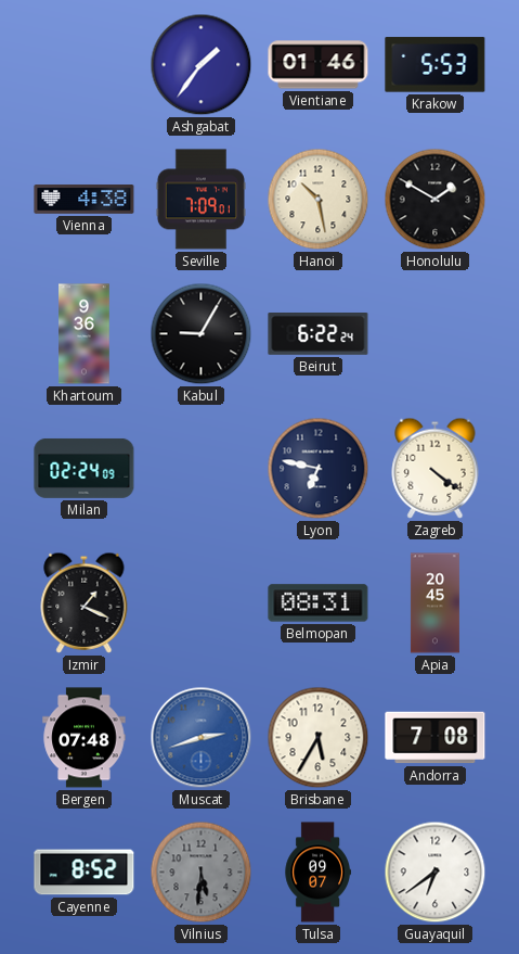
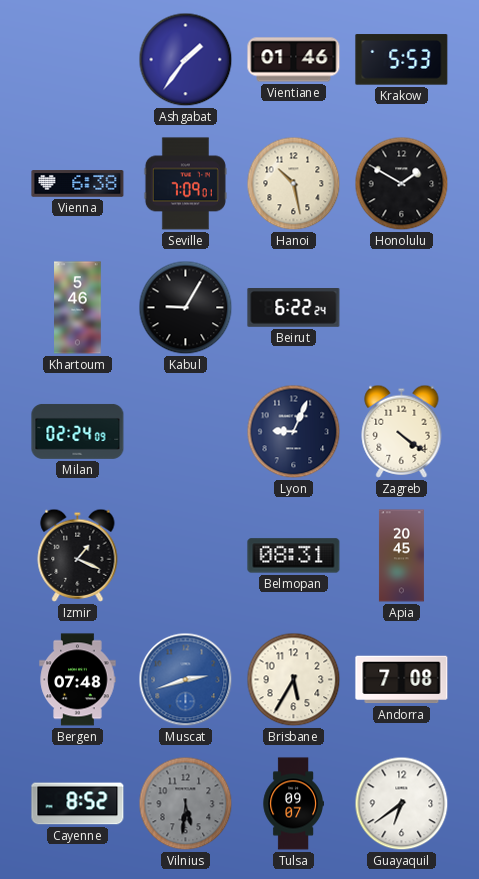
Vienna: 4:38 -> 6:38 (78, 184)
Khartoum: 9:36 -> 5:46 (78, 308)
Lyon: 6:47 -> 9:04 (294, 432)
